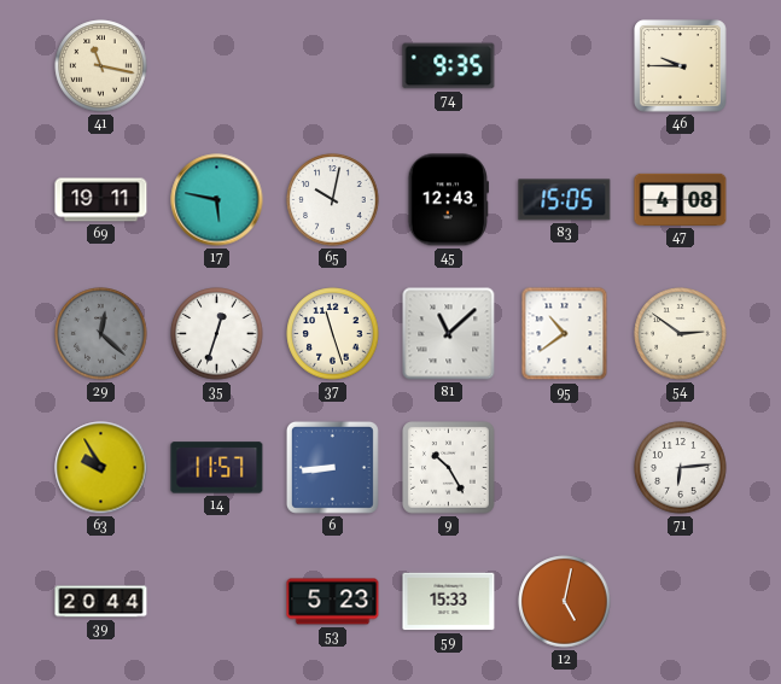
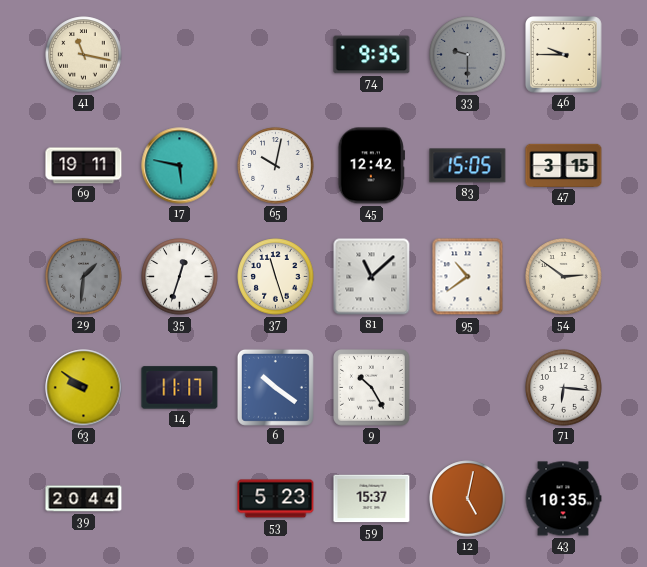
33: none -> 9:30 (468, 55)
45: 12:43 -> 12:42 (371, 166)
47: 4:08 -> 3:15 (564, 165)
29: 12:22 -> 1:31 (84, 277)
63: 9:55 -> 9:51 (84, 388)
14: 11:57 -> 11:17 (180, 388)
6: 8:44 -> 10:21 (275, 387)
71: 6:14 -> 6:16 (564, 388)
59: 15:33 -> 15:37 (372, 499)
43: none -> 10:35 (563, 499)
